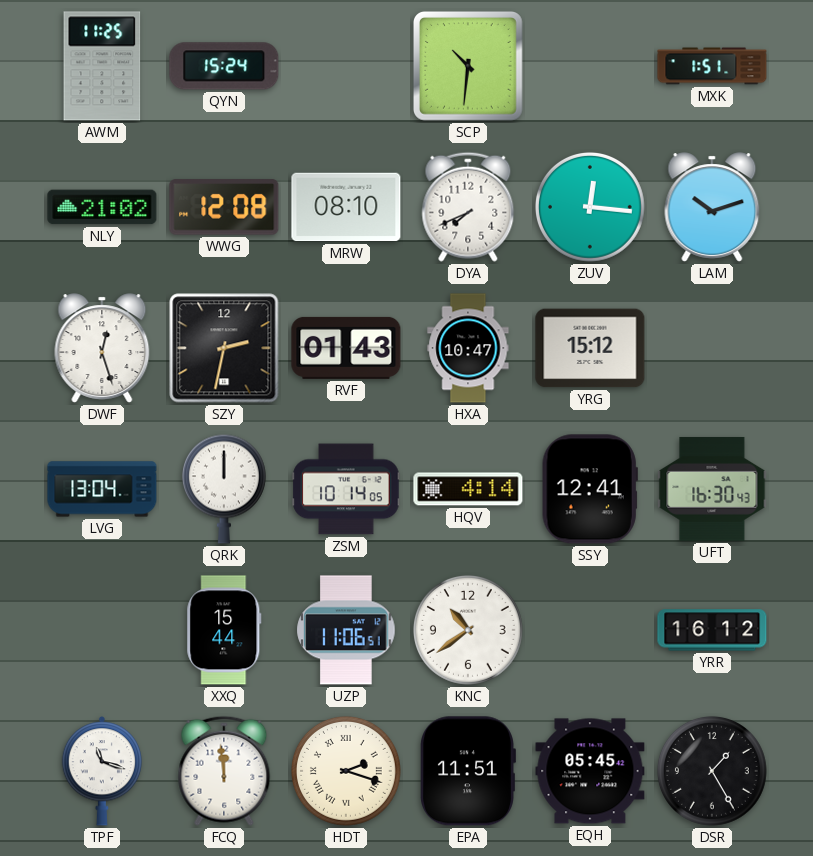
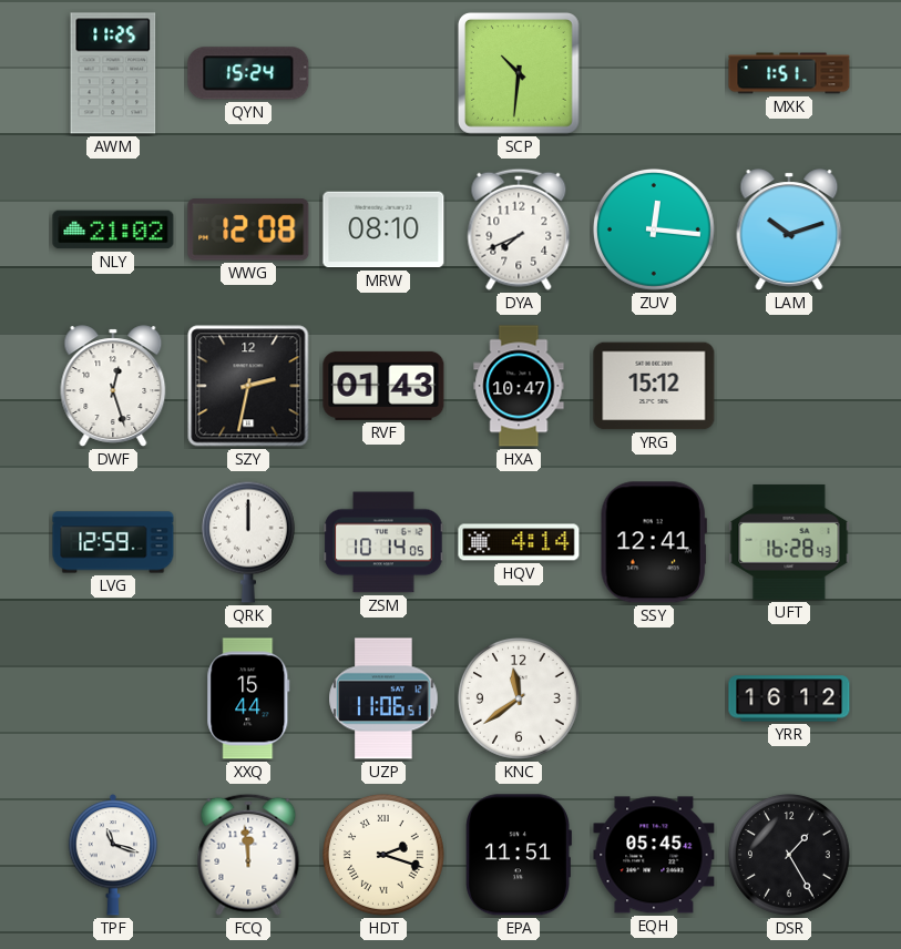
LVG: 13:04 -> 12:59 (113, 542)
UFT: 16:30 -> 16:28 (789, 542)
KNC: 10:39 -> 11:39 (519, 698)
